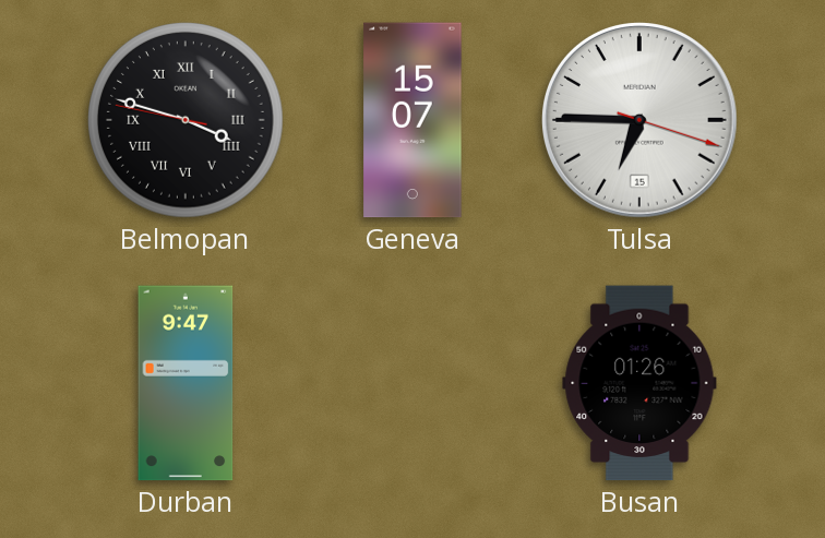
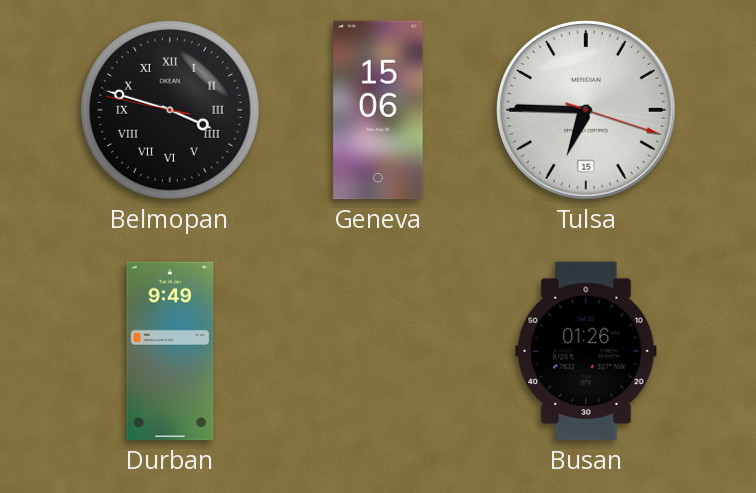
Geneva: 15:07 -> 15:06 (378, 110)
Durban: 9:47 -> 9:49 (170, 351)
